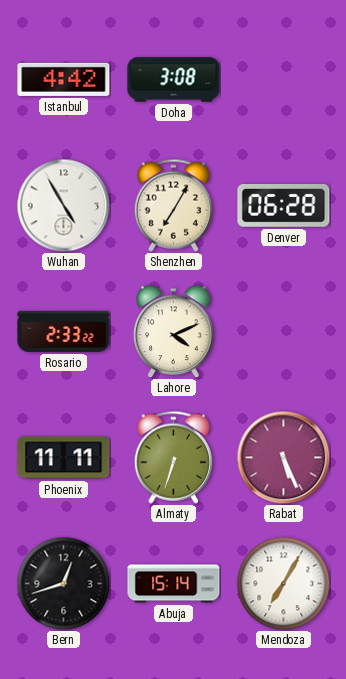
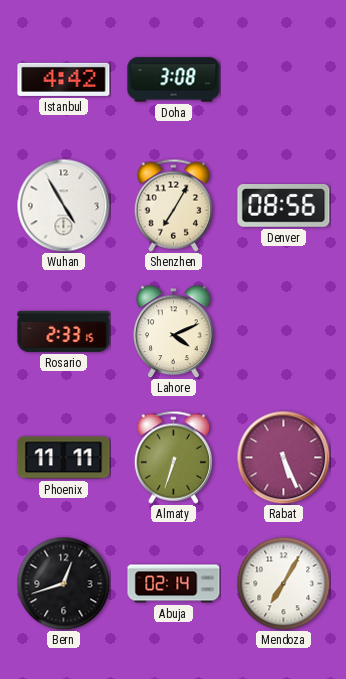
Denver: 06:28 -> 08:56 (284, 206)
Rosario: 2:33:22 -> 2:33:15 (64, 331)
Abuja: 15:14 -> 02:14 (174, 584)
